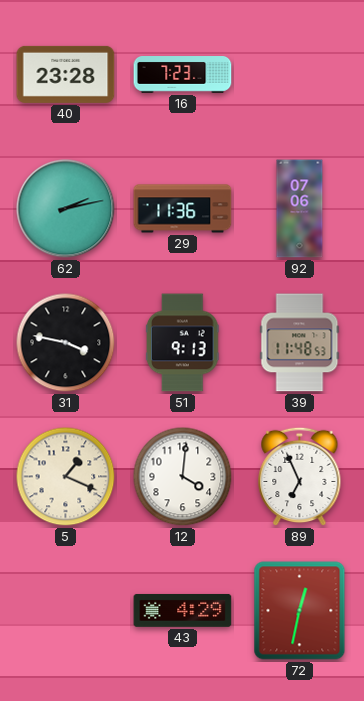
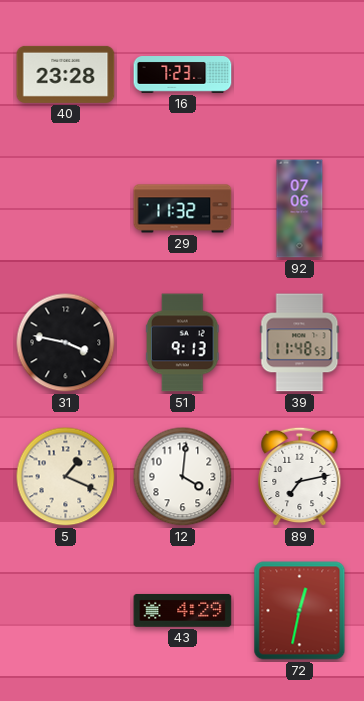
62: 2:13 -> none (66, 209)
29: 11:36 -> 11:32 (183, 209)
89: 6:56 -> 7:13 (300, 477)
